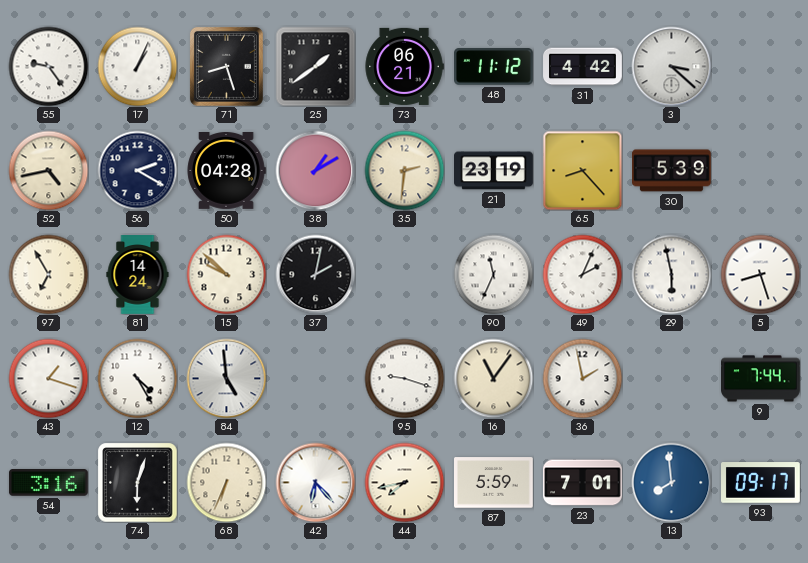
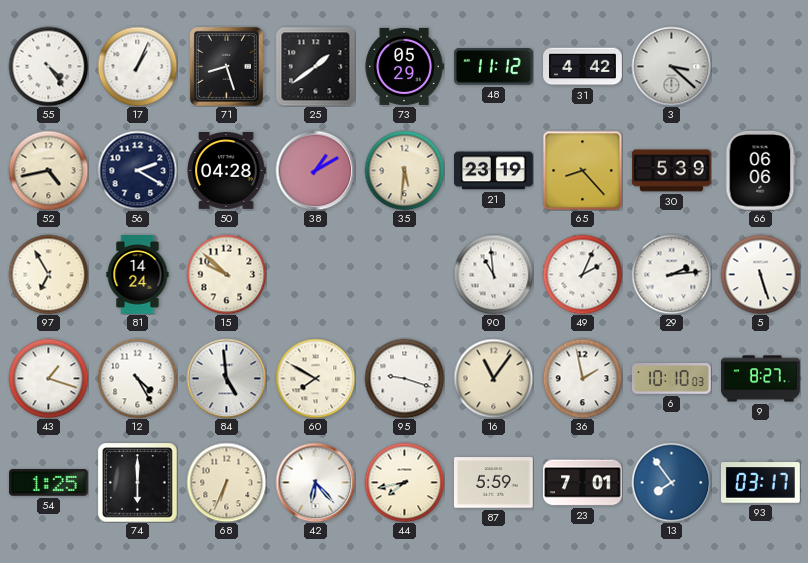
55: 9:24 -> 4:24 (48, 66)
73: 06:21 -> 05:29 (404, 66)
35: 2:31 -> 5:31 (404, 170)
66: none -> 06:06 (761, 171)
37: 2:02 -> none (315, 274)
90: 11:34 -> 10:59 (493, 274)
29: 5:58 -> 2:14 (671, 274)
5: 8:27 -> 5:27 (760, 274)
60: none -> 7:50 (315, 378)
6: none -> 10:10 (672, 379)
9: 7:44 -> 8:27 (761, 379)
54: 3:16 -> 1:25 (48, 483)
74: 6:03 -> 6:00 (137, 482)
13: 7:59 -> 7:54 (671, 482)
93: 09:17 -> 03:17 (761, 483)
